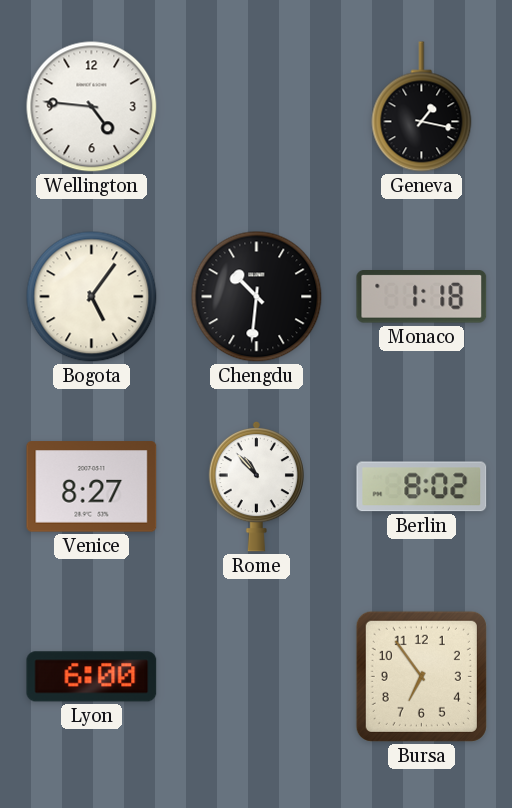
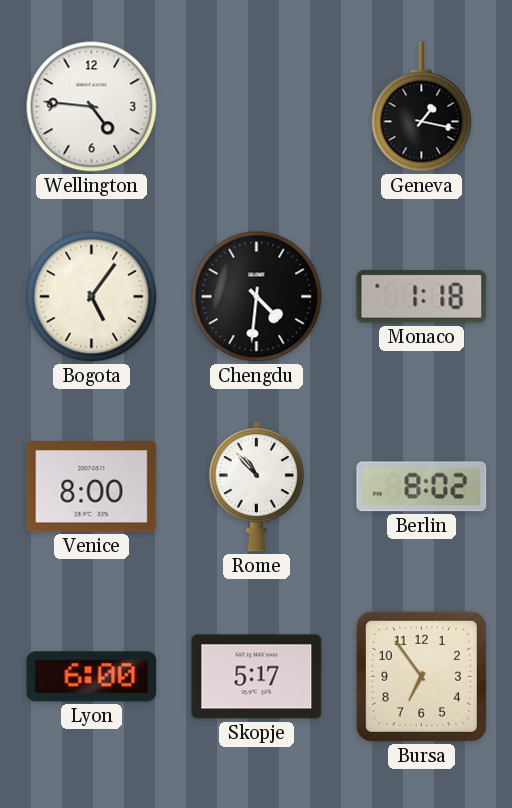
Chengdu: 10:31 -> 4:31 (257, 297)
Venice: 8:27 -> 8:00 (92, 487)
Skopje: none -> 5:17 (257, 677)
